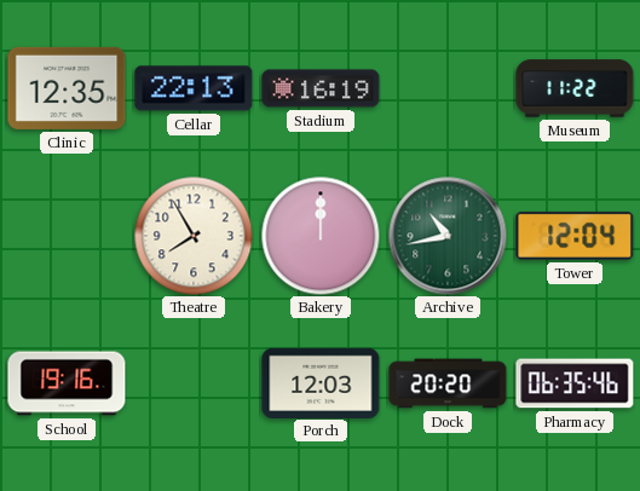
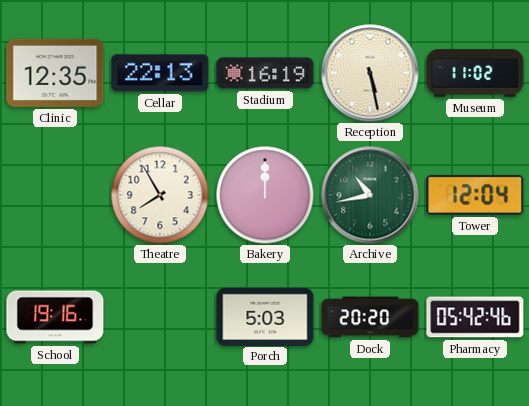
Reception: none -> 5:28 (370, 73)
Museum: 11:22 -> 11:02 (475, 73)
Porch: 12:03 -> 5:03 (265, 316)
Pharmacy: 06:35 -> 05:42 (475, 317)
